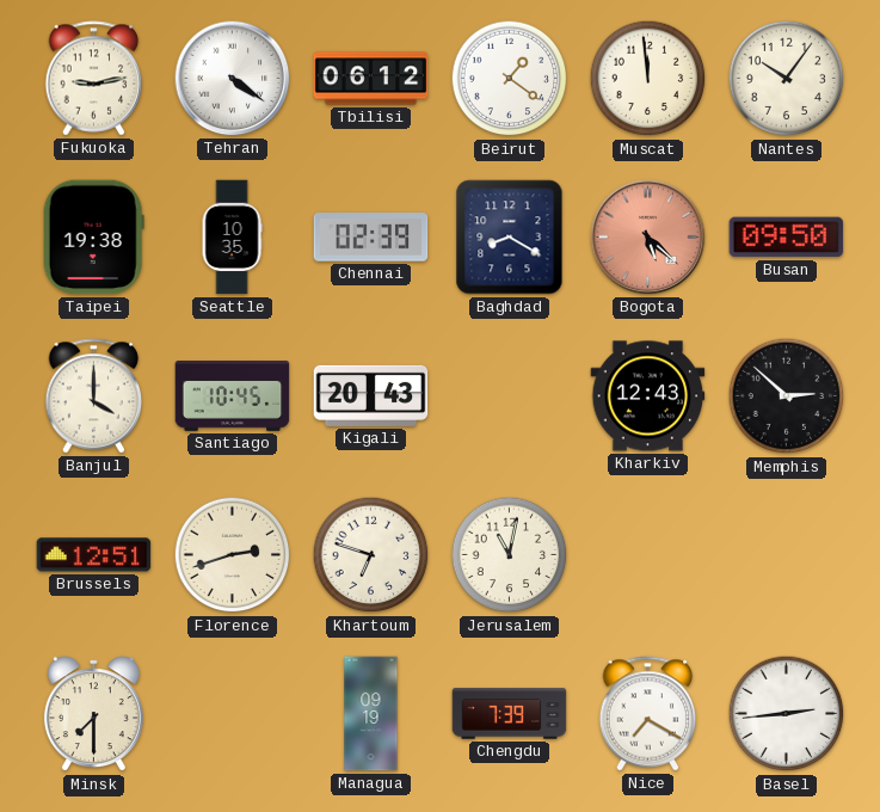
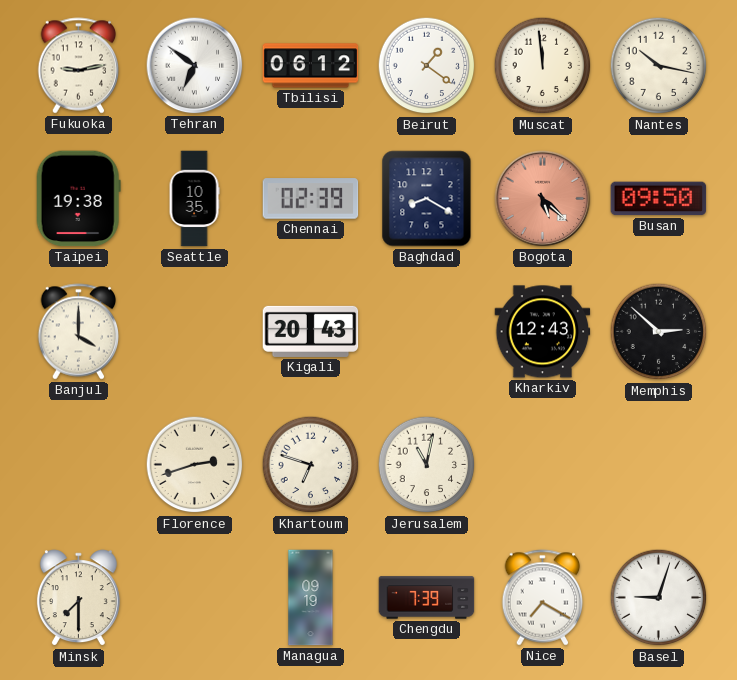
Tehran: 4:21 -> 6:51 (195, 66)
Nantes: 10:06 -> 10:17 (659, 66)
Santiago: 10:45 -> none (233, 396)
Brussels: 12:51 -> none (94, 555)
Basel: 2:44 -> 9:03 (659, 598)
